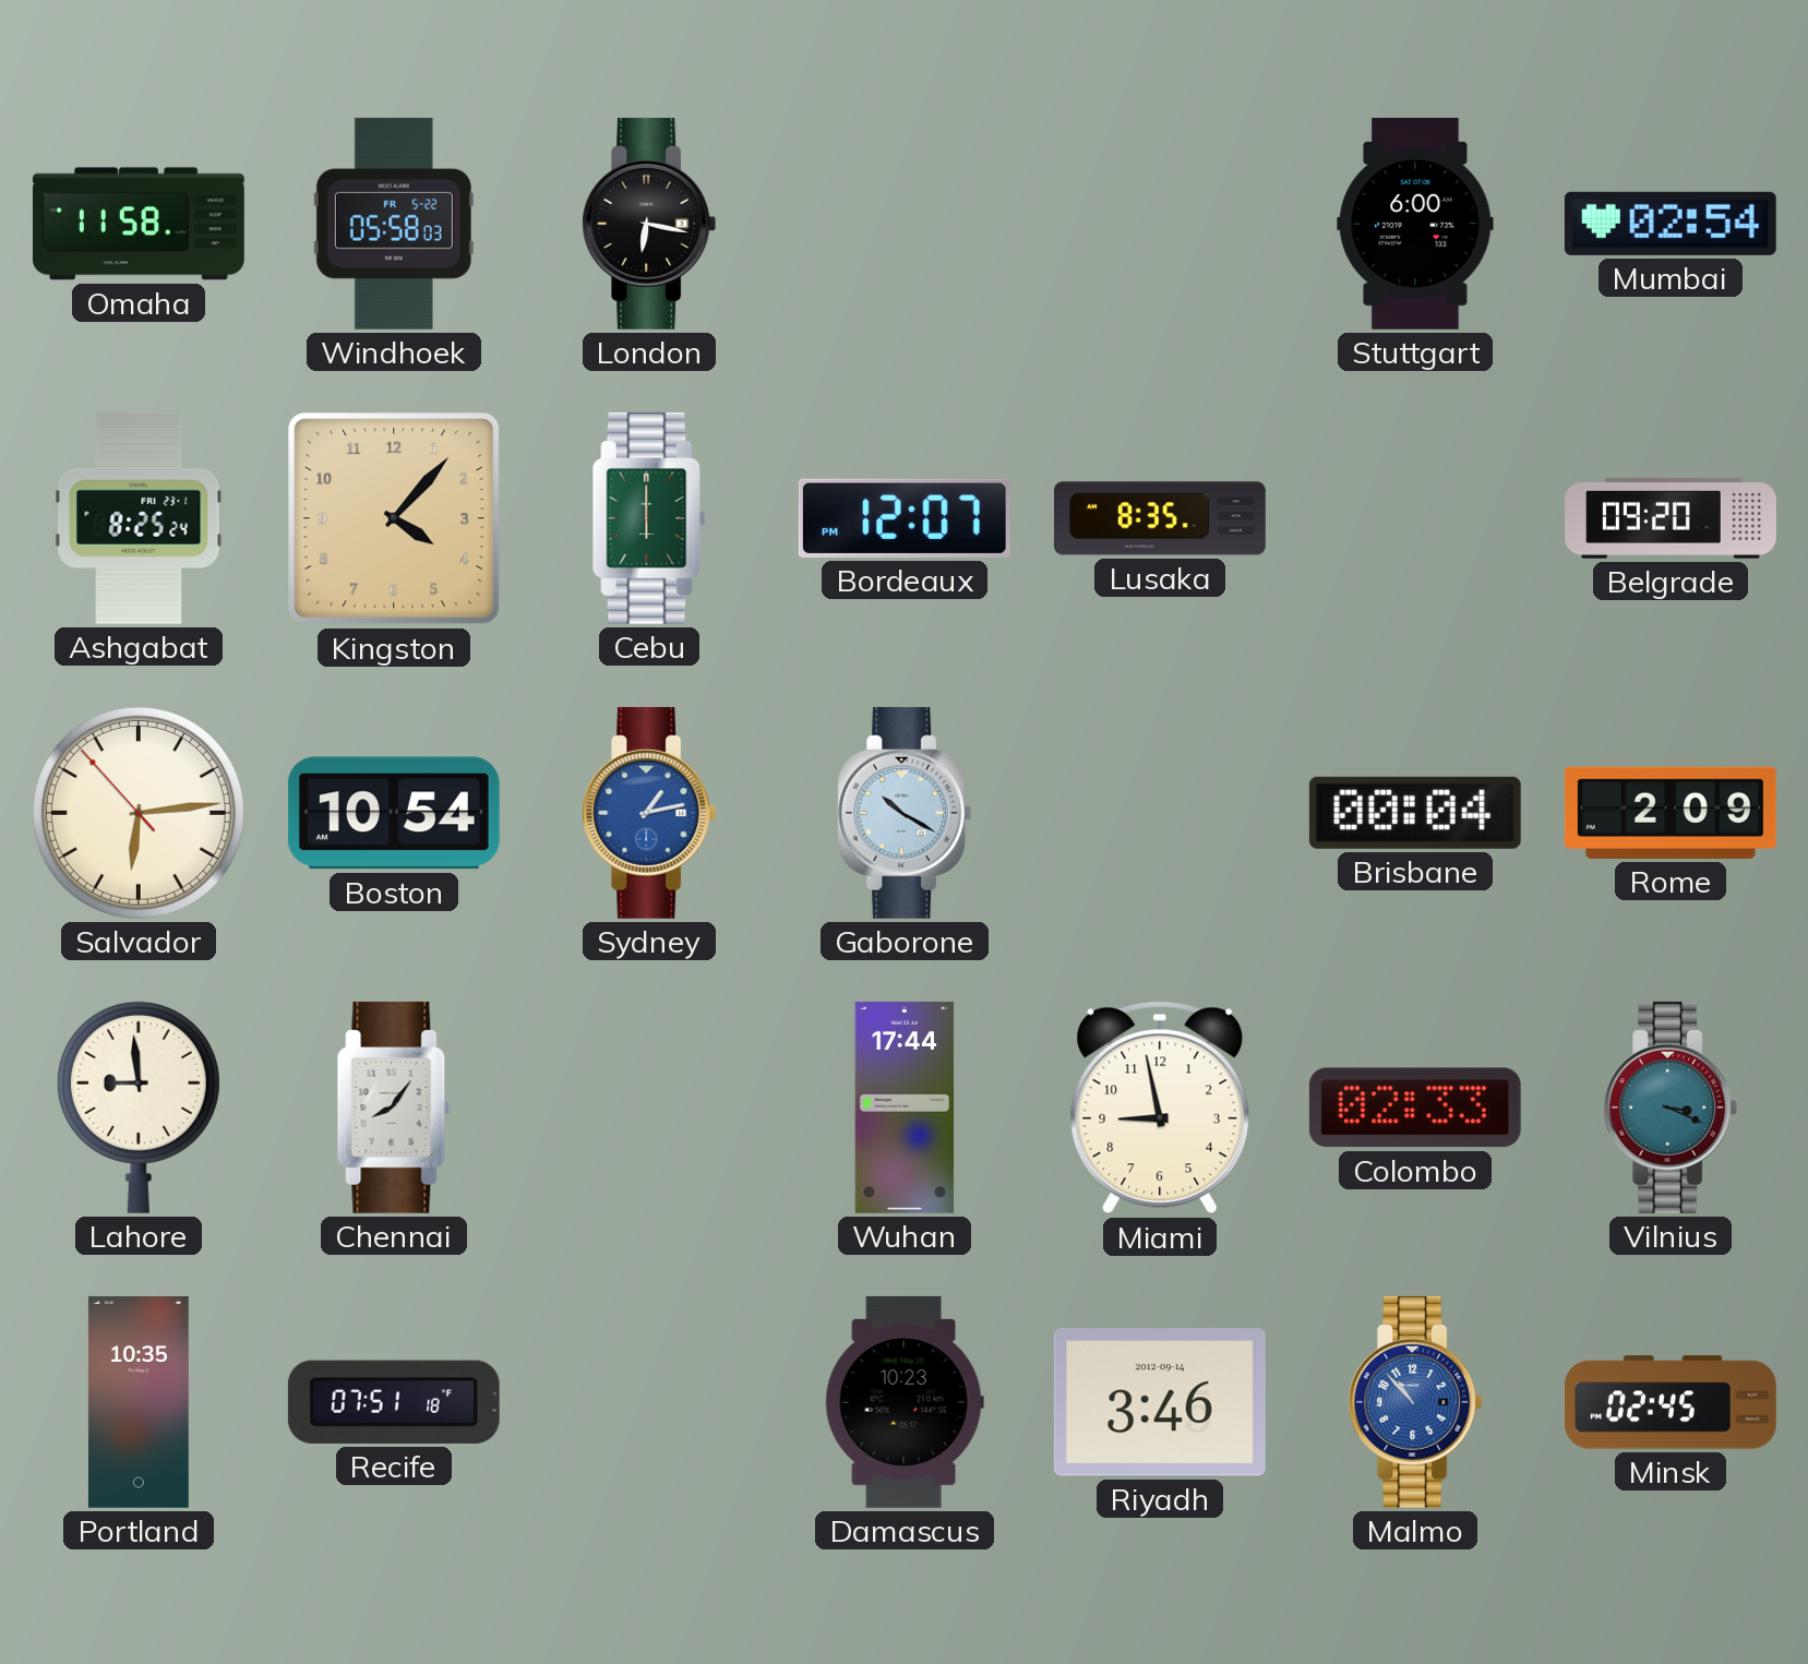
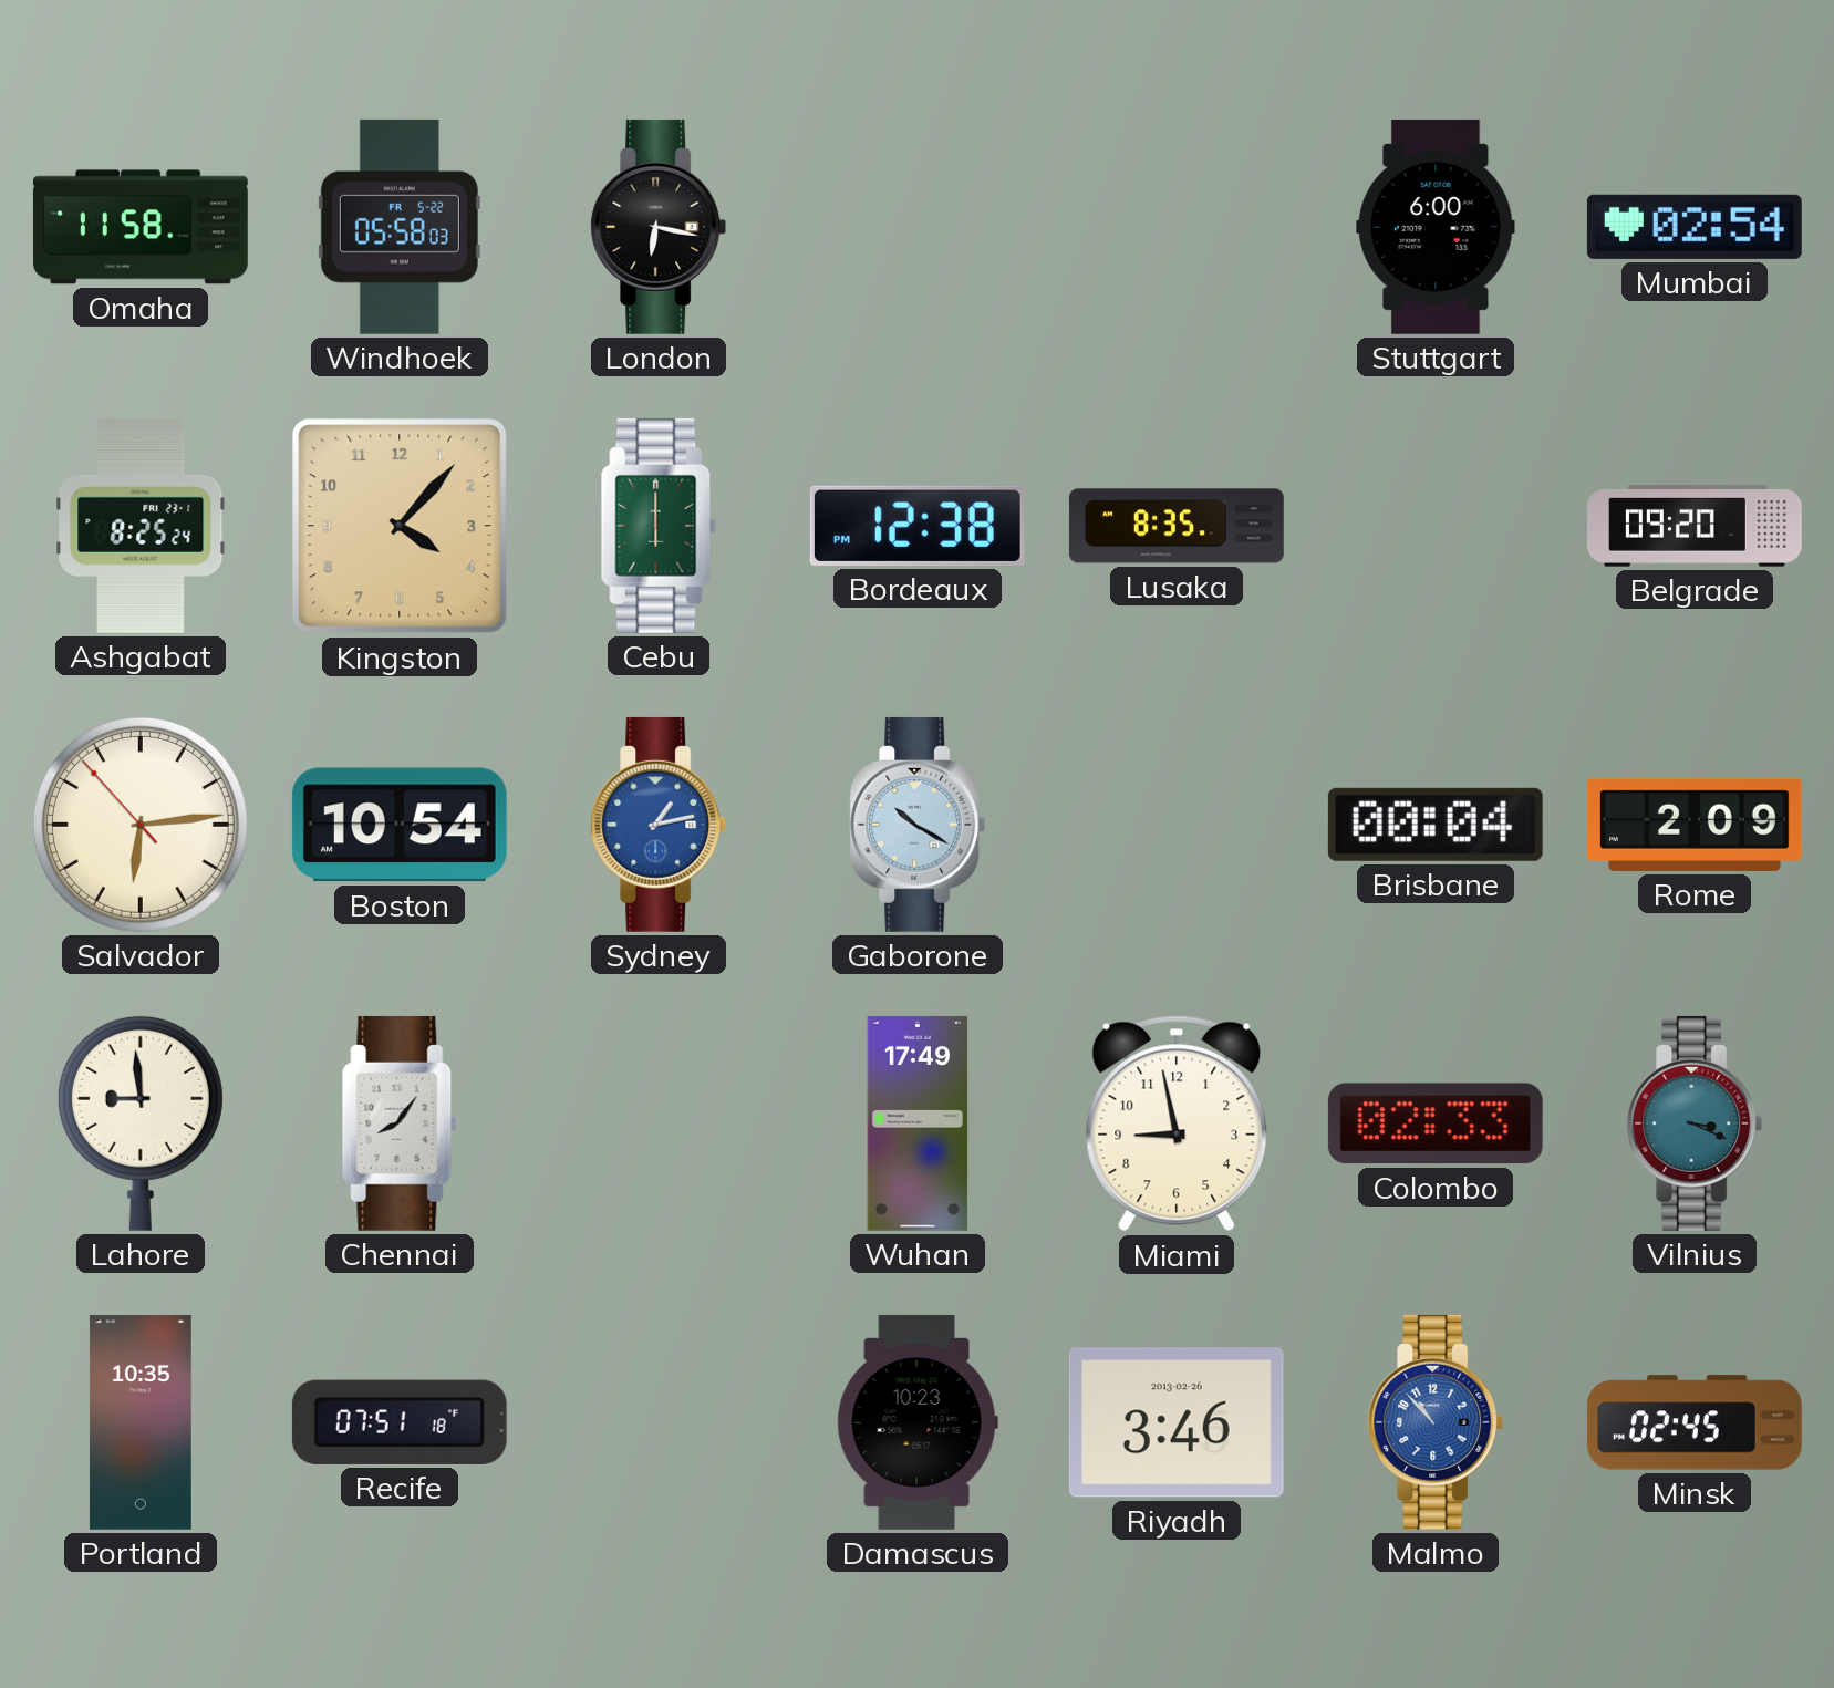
Bordeaux: 12:07 -> 12:38 (918, 526)
Wuhan: 17:44 -> 17:49 (918, 1123)
Riyadh date: 2012-09-14 -> 2013-02-26 (1177, 1422)
